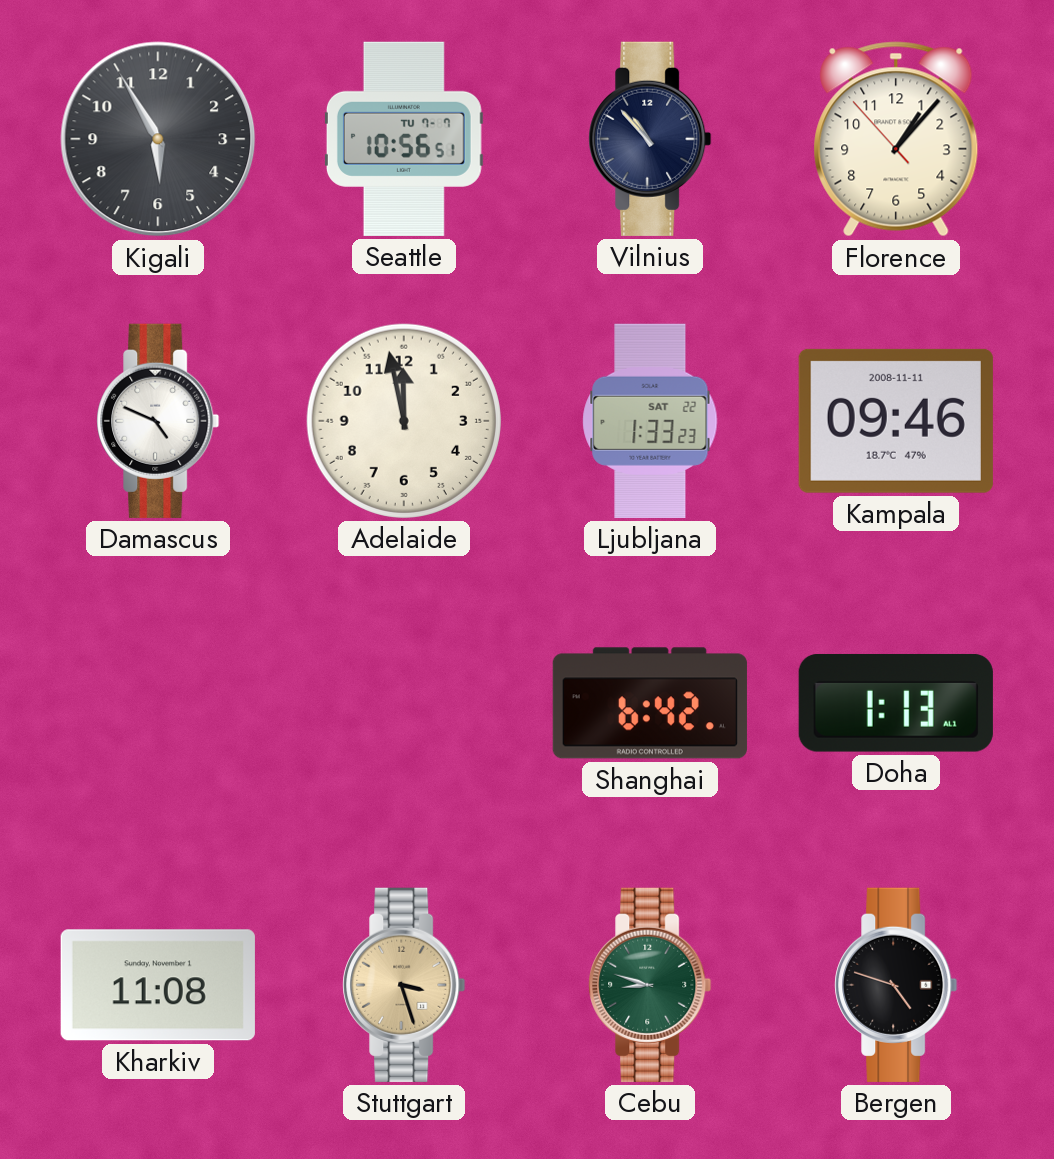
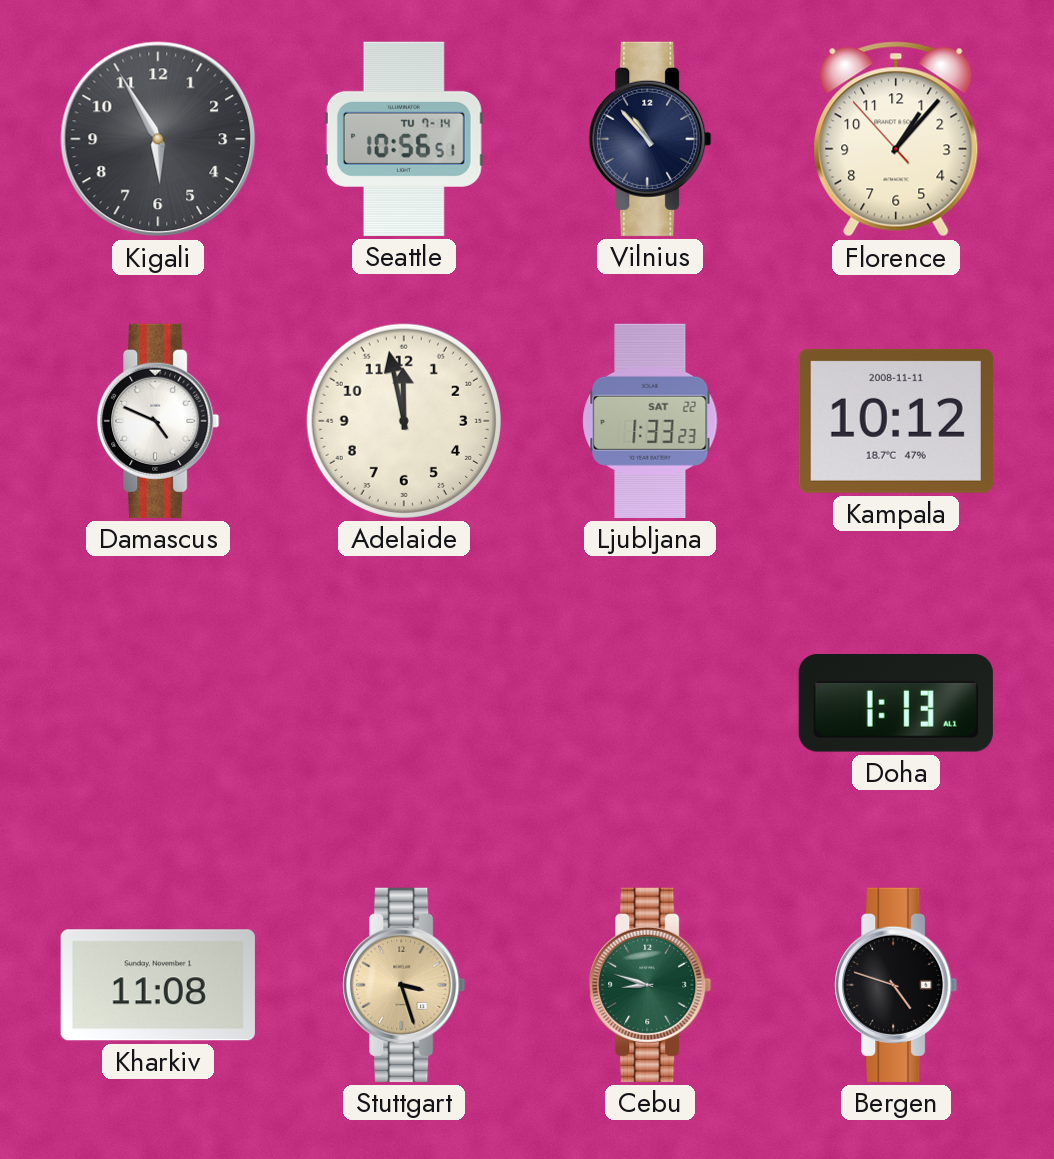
Seattle date: TU 7-7 -> TU 7-14 (404, 139)
Kampala: 09:46 -> 10:12 (896, 421)
Shanghai: 6:42 -> none (650, 703)
